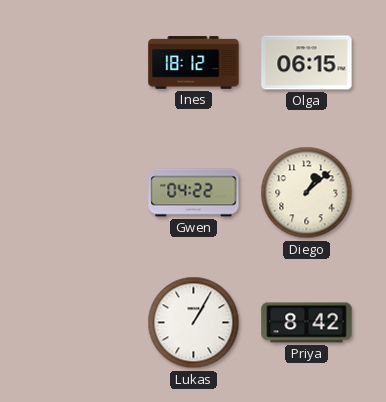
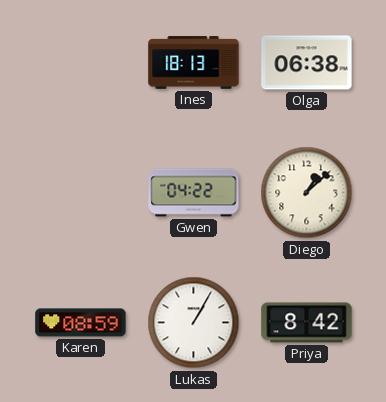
Ines: 18:12 -> 18:13 (194, 63)
Olga: 06:15 -> 06:38 (307, 63)
Karen: none -> 08:59 (81, 323)
